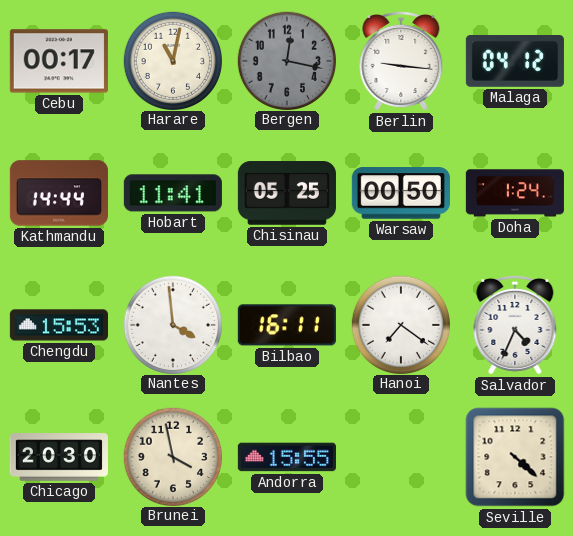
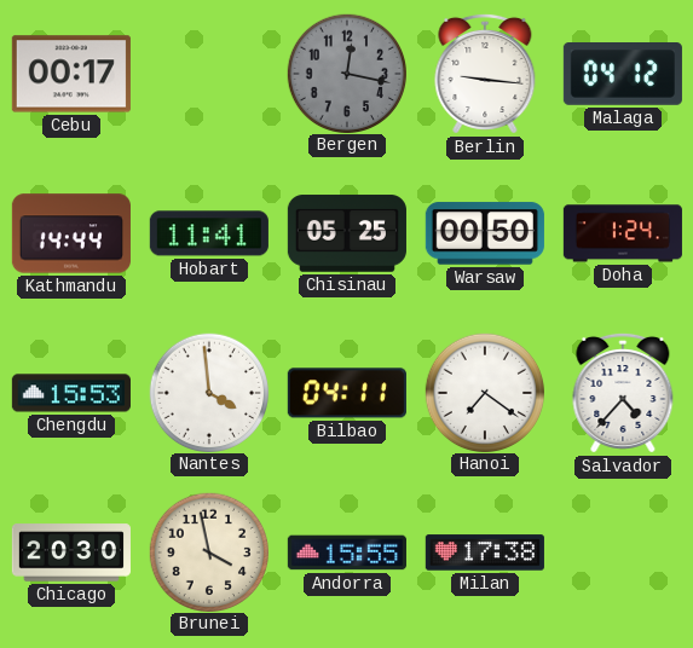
Harare: 11:02 -> none (172, 60)
Bilbao: 16:11 -> 04:11 (347, 393)
Salvador: 4:34 -> 4:37 (623, 393)
Milan: none -> 17:38 (485, 552)
Seville: 4:22 -> none (515, 457)
